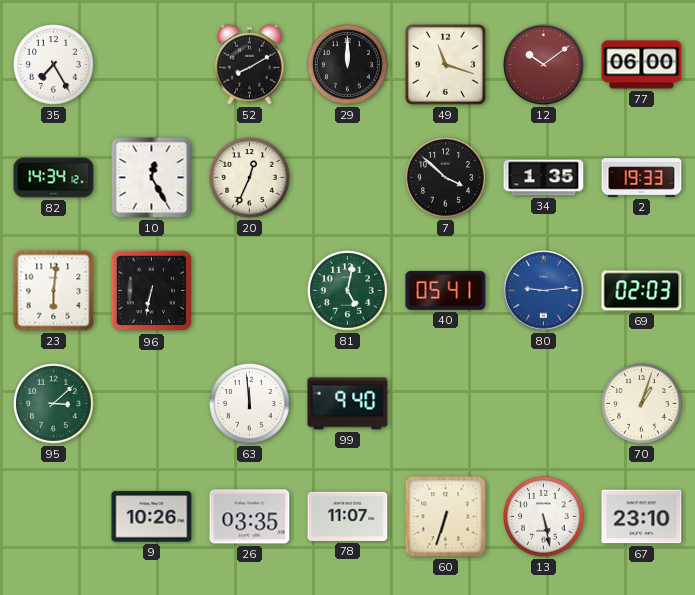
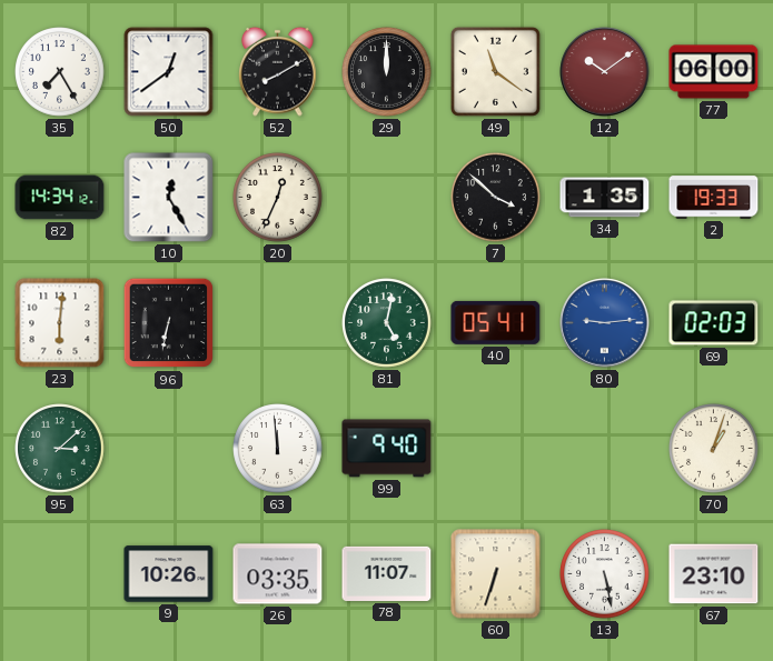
50: none -> 12:39 (169, 72)
49: 11:18 -> 11:21 (495, 71)
